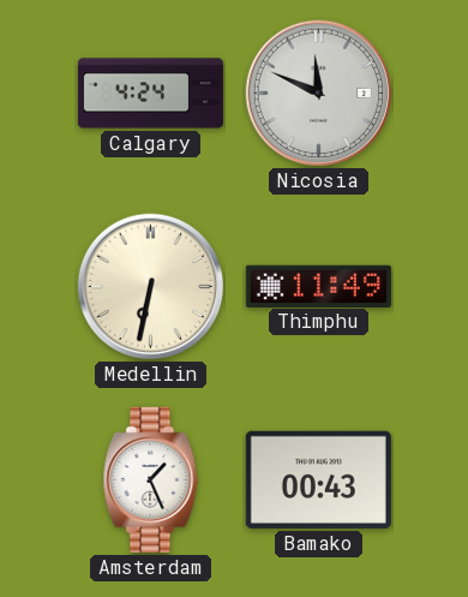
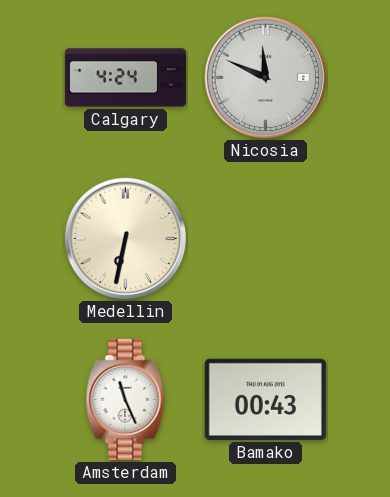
Thimphu: 11:49 -> none (318, 286)
Amsterdam: 1:26 -> 11:26 (126, 399)
